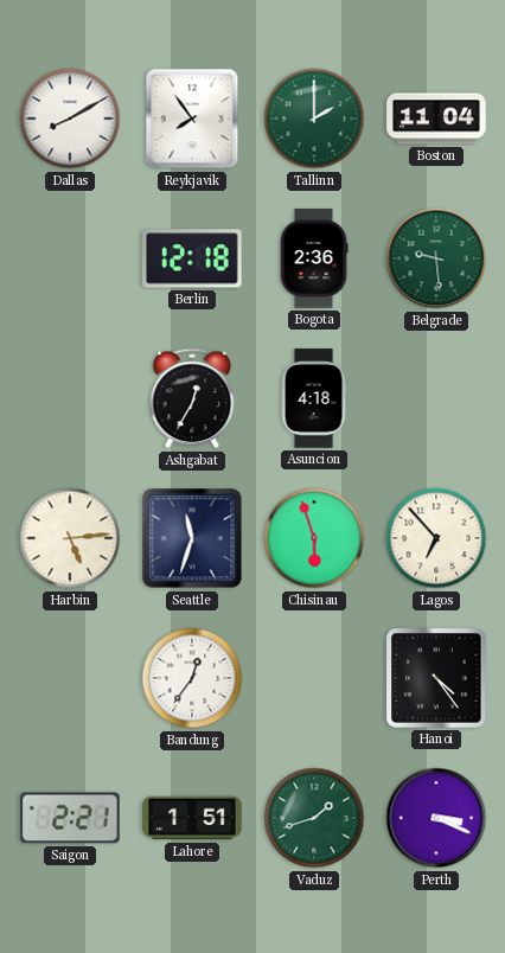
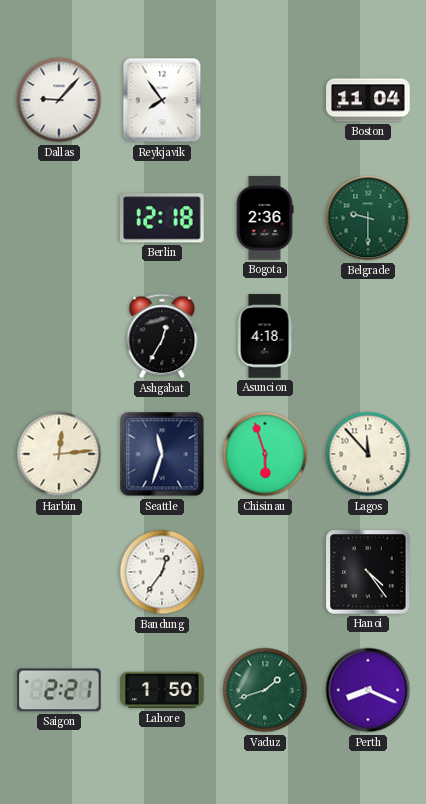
Dallas: 8:10 -> 9:07 (59, 100)
Tallinn: 2:00 -> none (314, 119)
Belgrade: 9:29 -> 9:30 (368, 218)
Harbin: 5:14 -> 12:14 (59, 454)
Lagos: 6:53 -> 11:53 (368, 454)
Lahore: 1:51 -> 1:50 (162, 690)
Perth: 3:19 -> 8:19 (368, 690)
